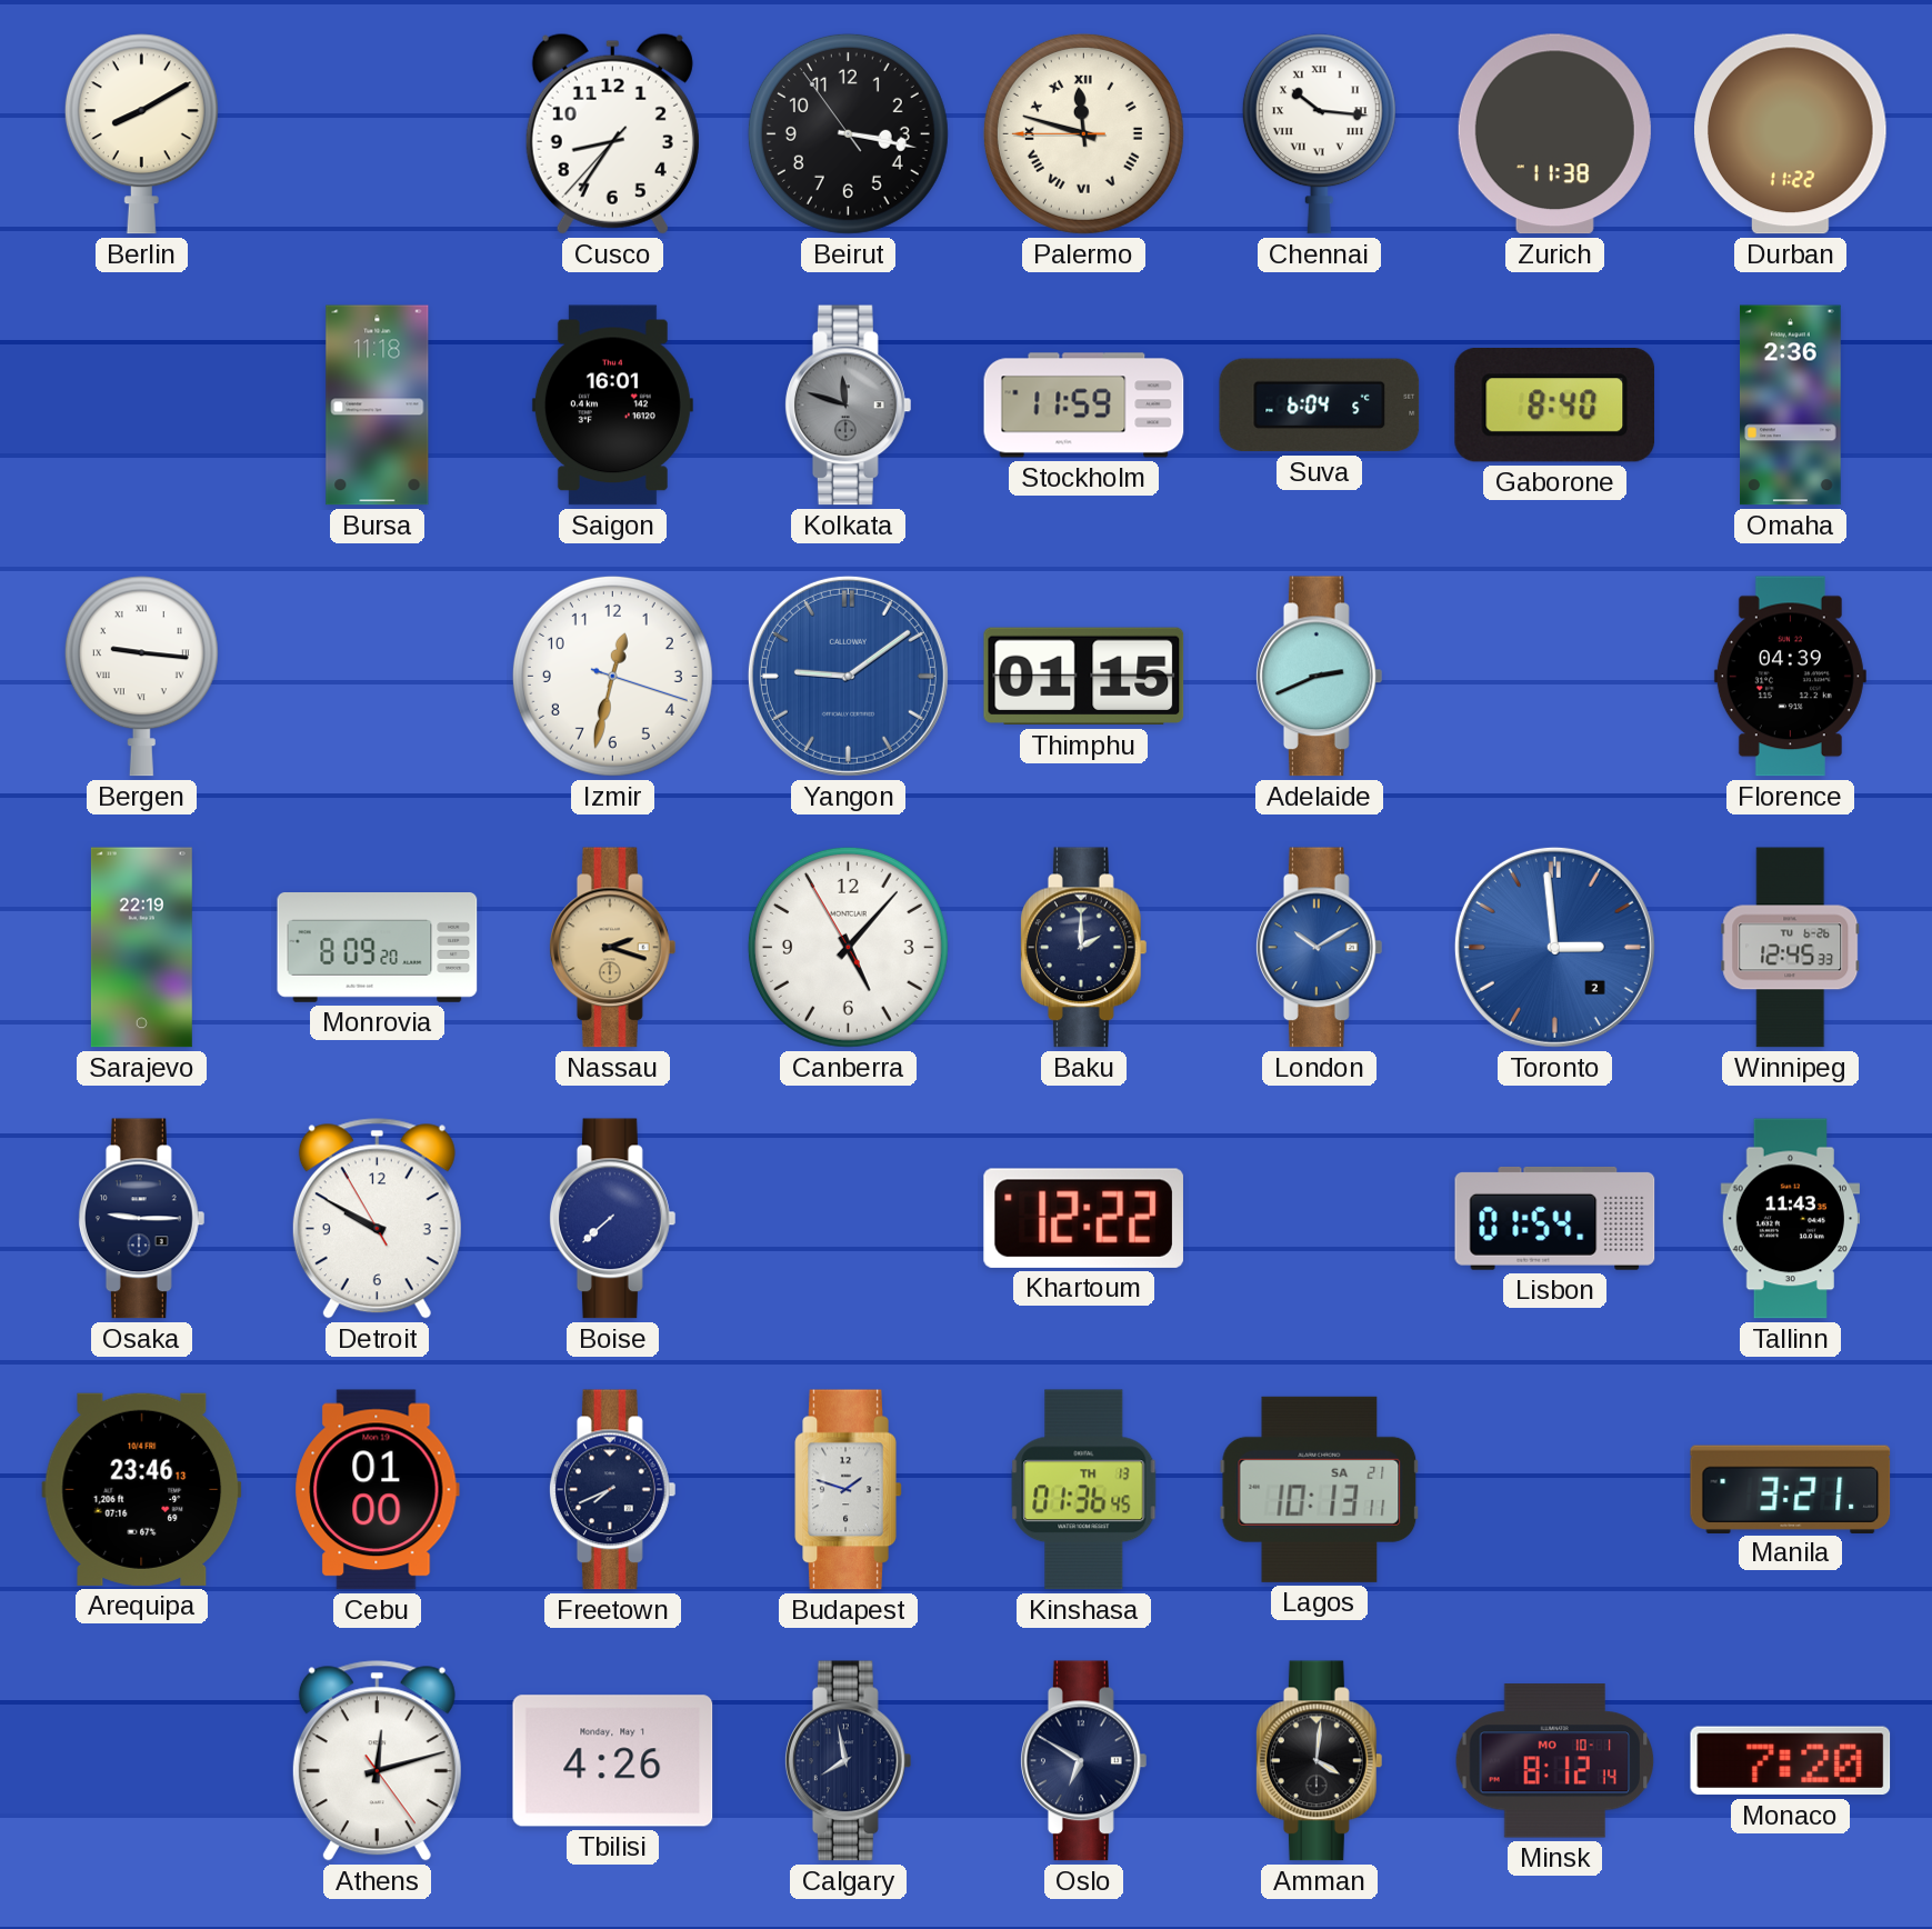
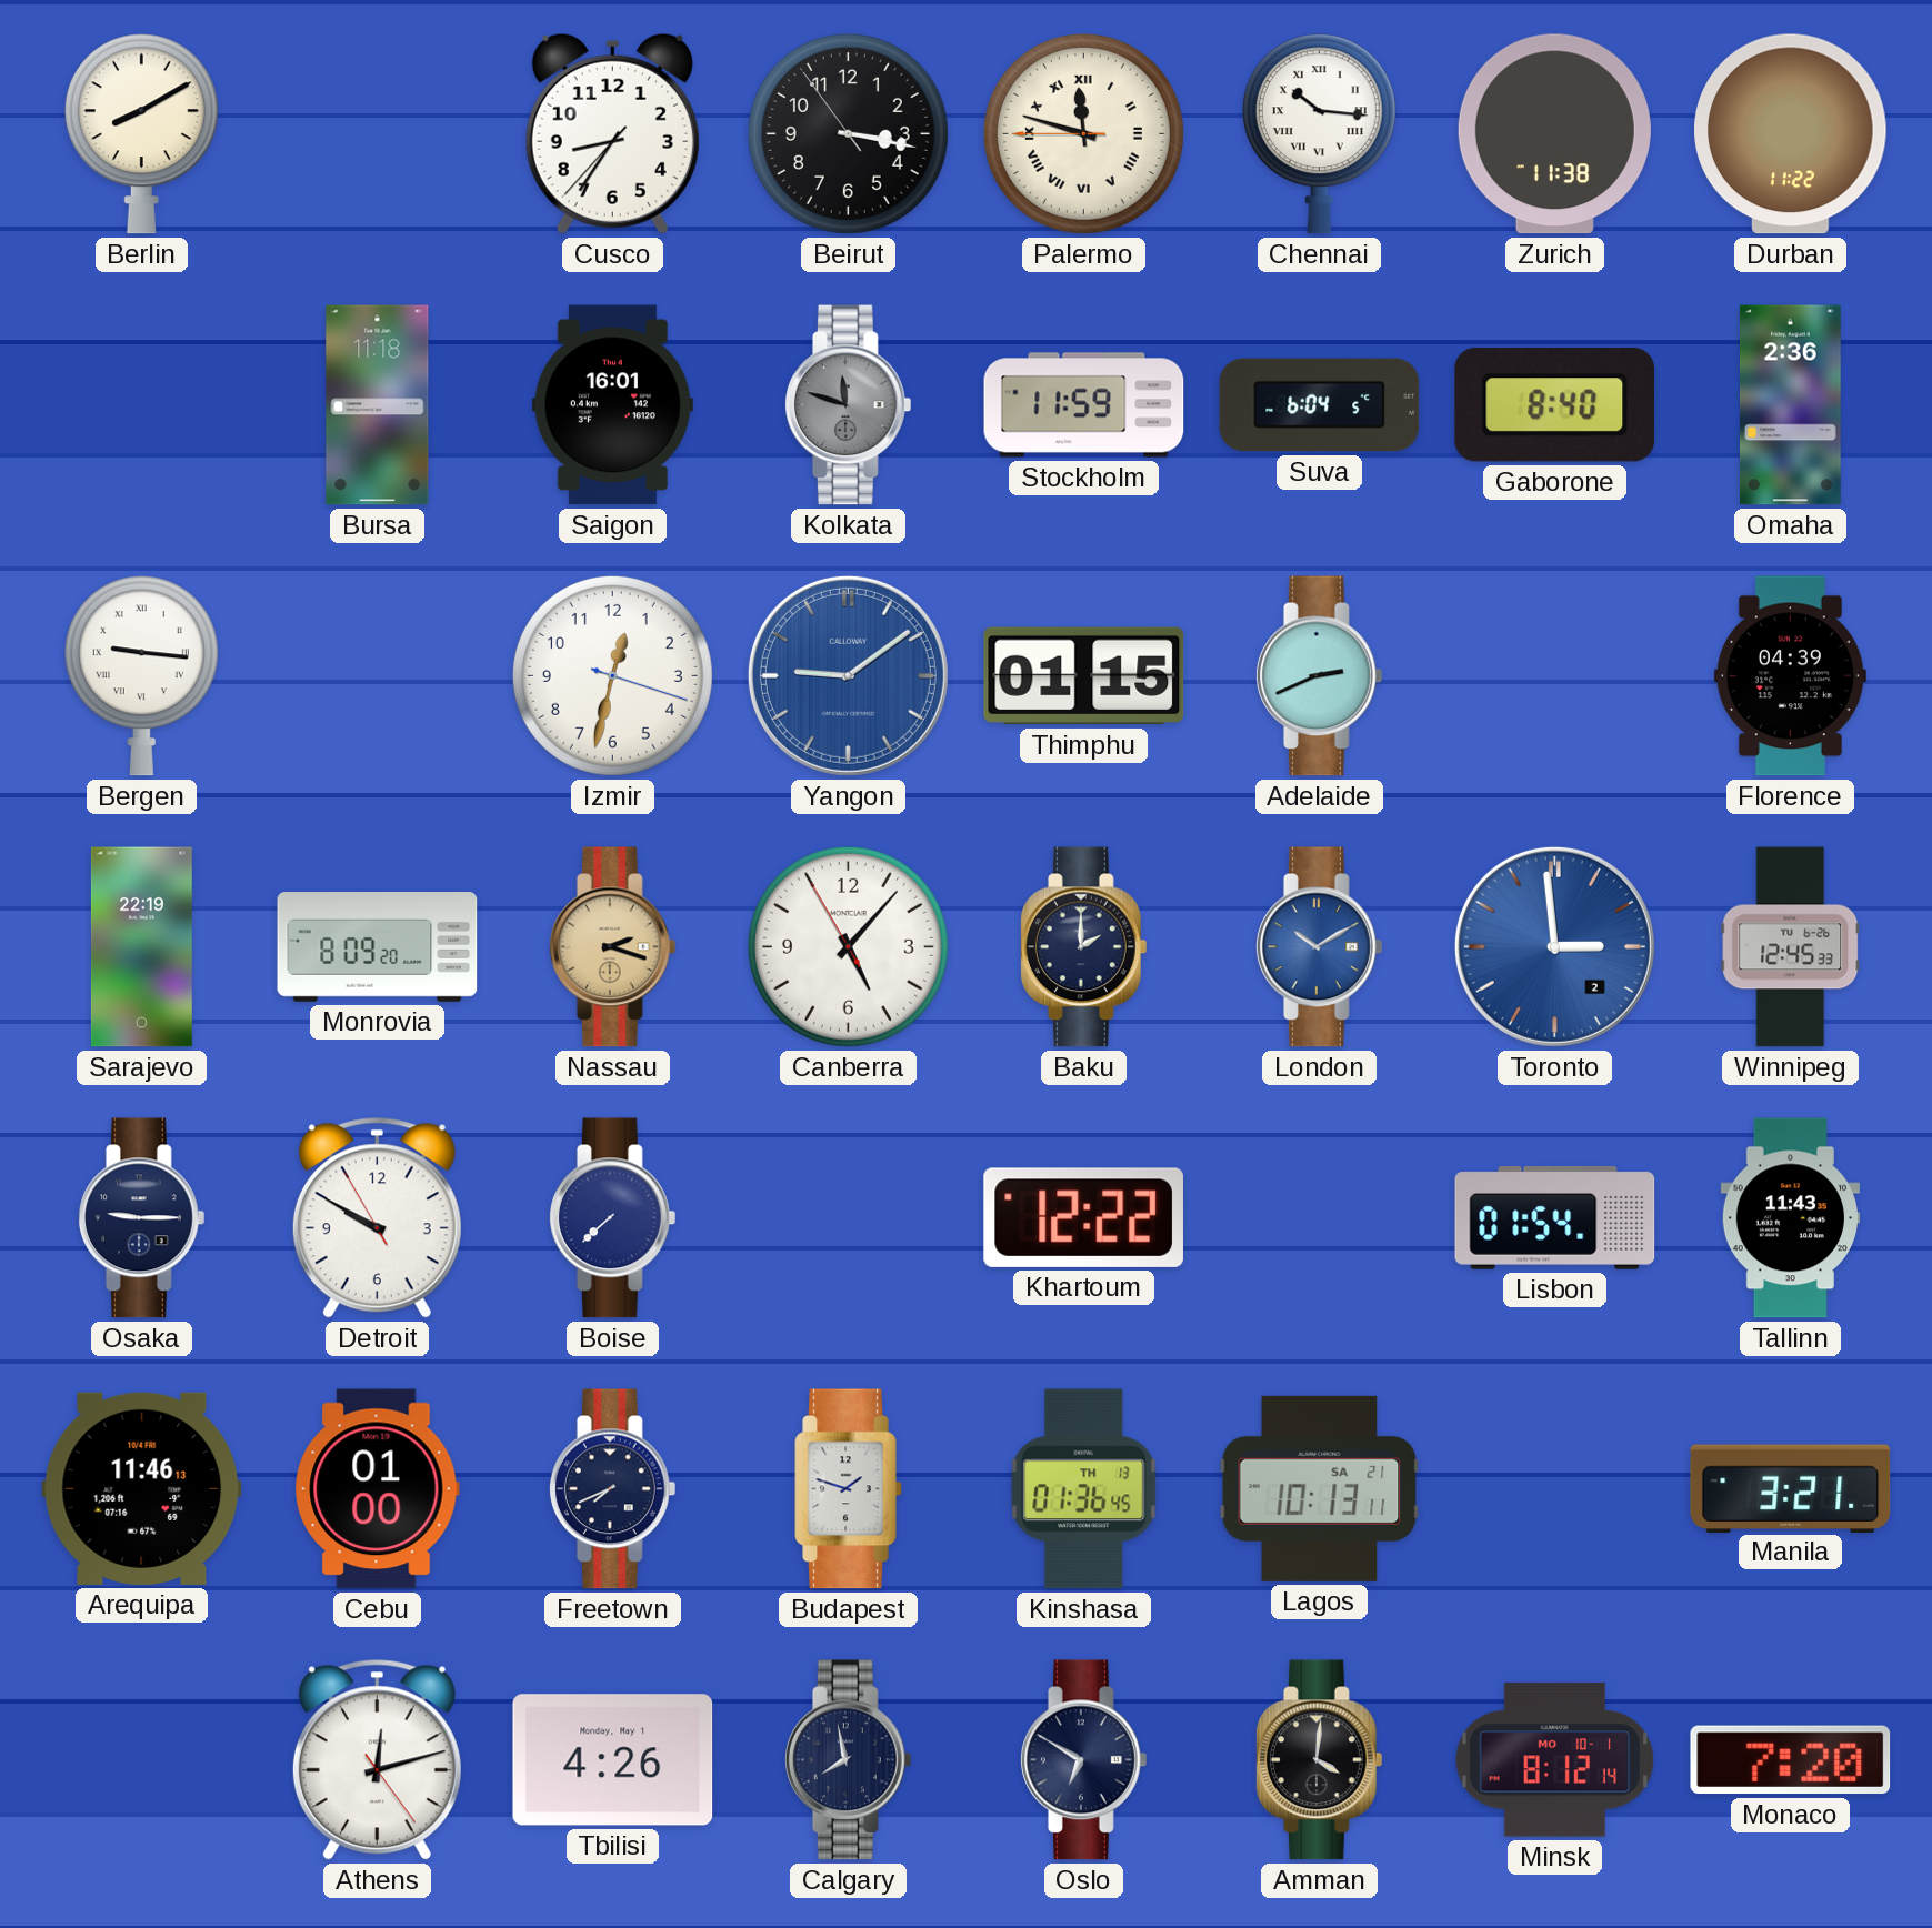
Arequipa: 23:46 -> 11:46 (142, 1488)
